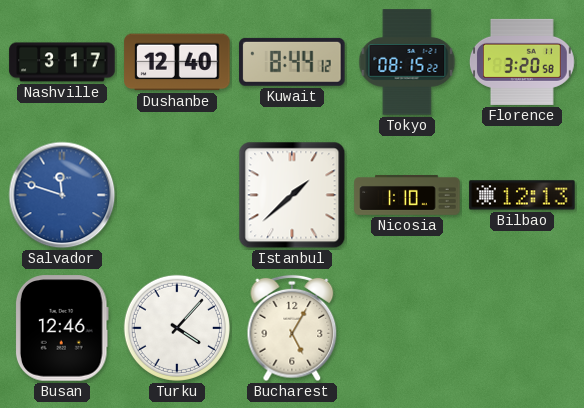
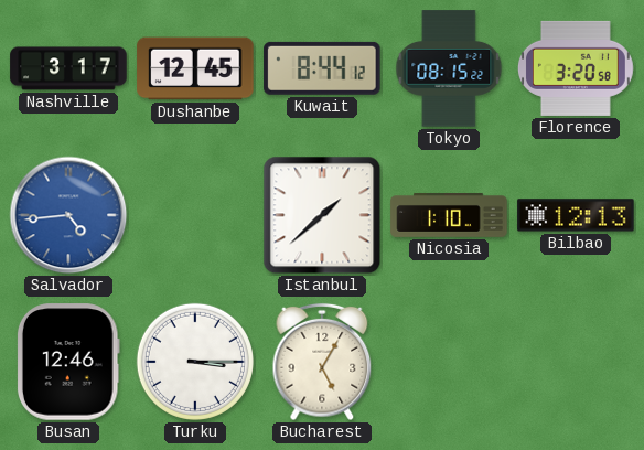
Dushanbe: 12:40 -> 12:45 (195, 68)
Salvador: 11:48 -> 4:44 (68, 215)
Turku: 4:07 -> 3:15 (195, 362)
